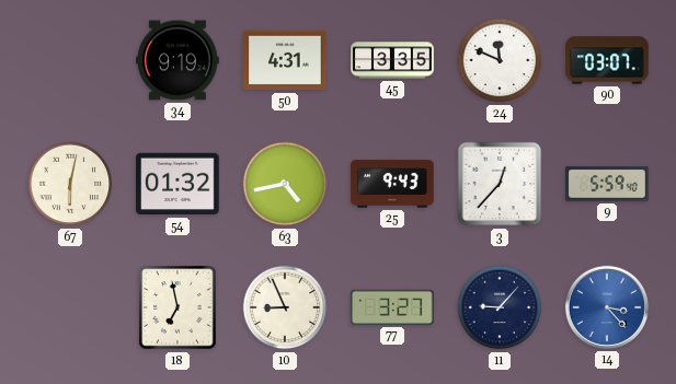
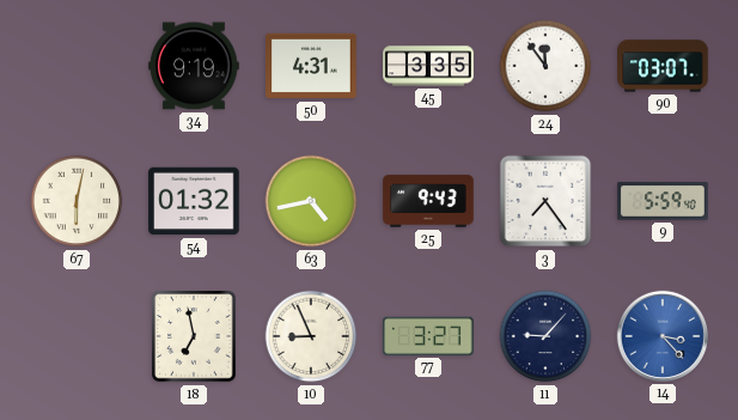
24: 11:49 -> 11:54 (545, 66)
3: 12:37 -> 7:24 (545, 201)
